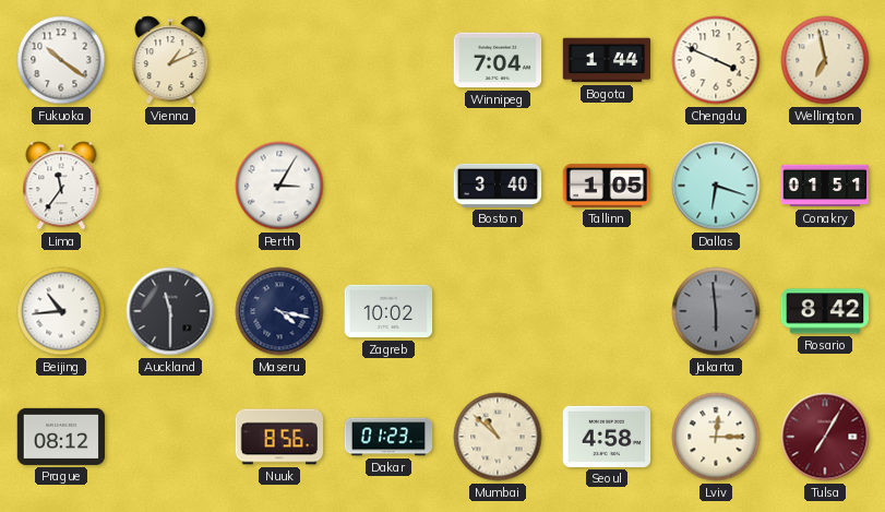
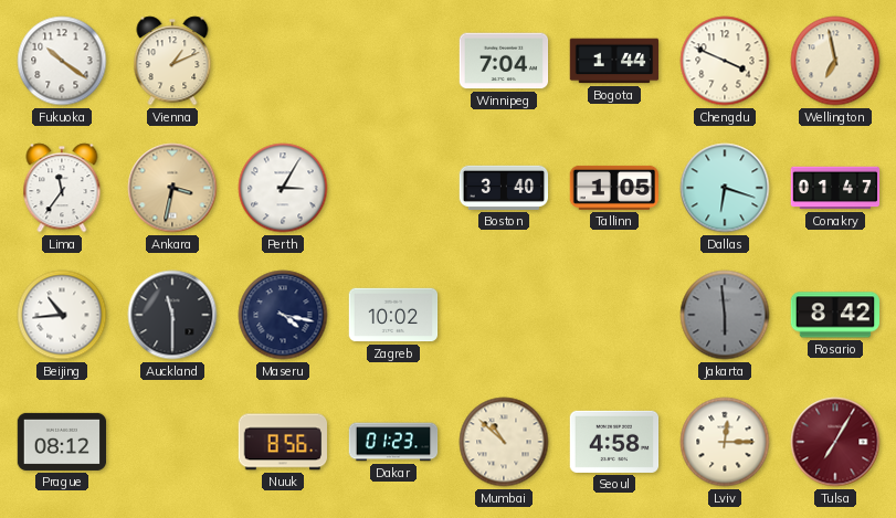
Ankara: none -> 3:32 (172, 188)
Conakry: 01:51 -> 01:47 (835, 188)
